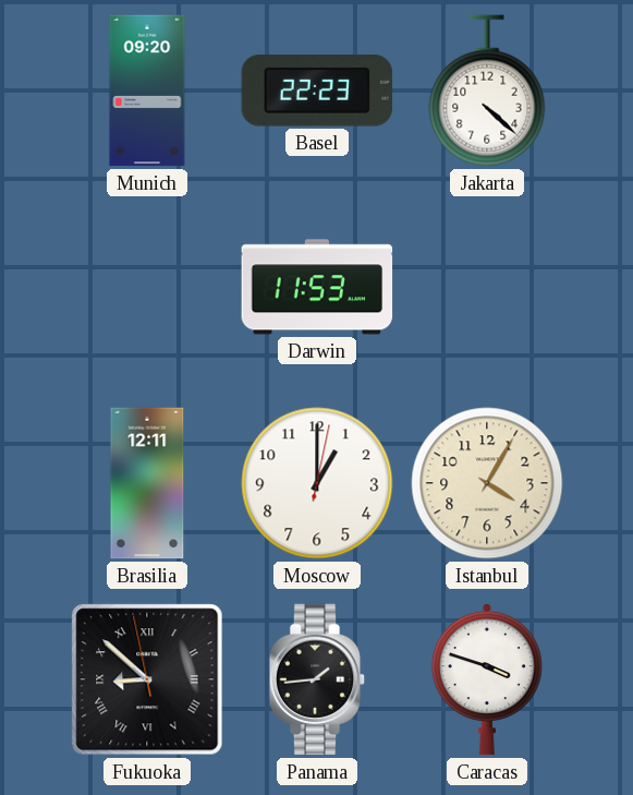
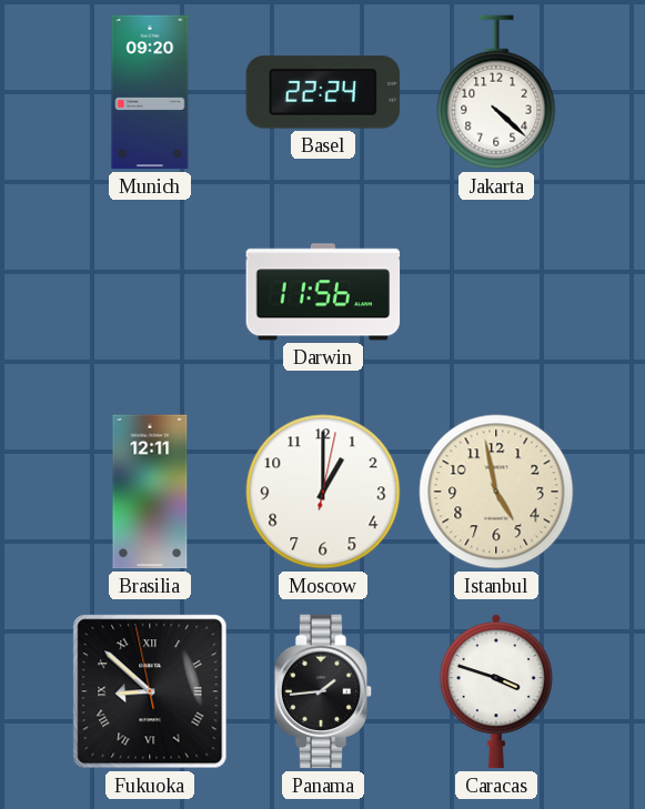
Basel: 22:23 -> 22:24 (323, 92)
Darwin: 11:53 -> 11:56 (323, 292)
Istanbul: 4:05 -> 4:58 (496, 492)
